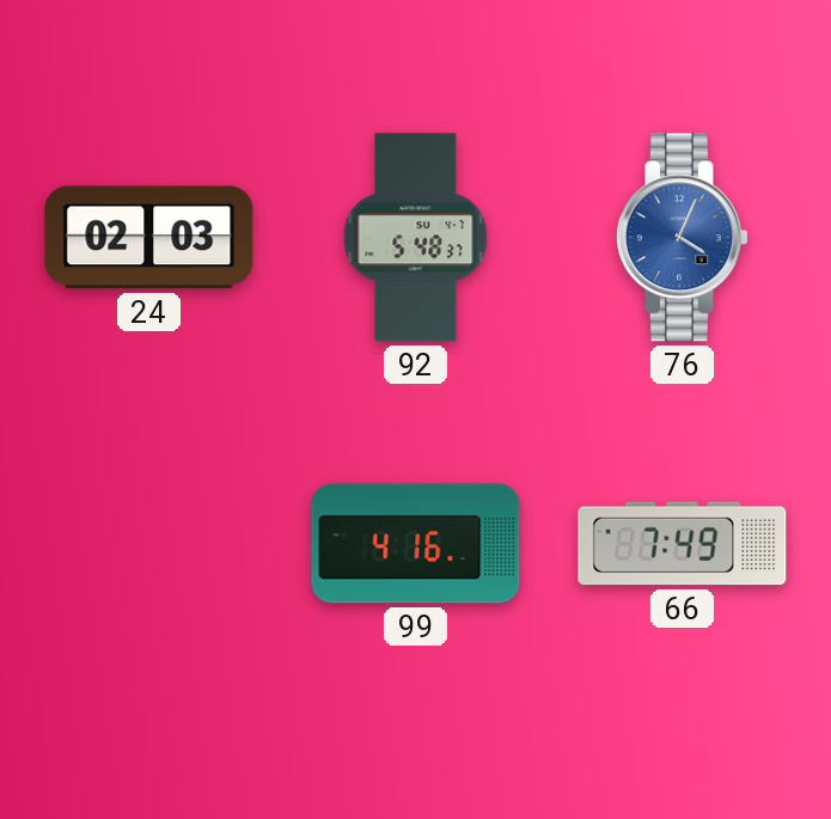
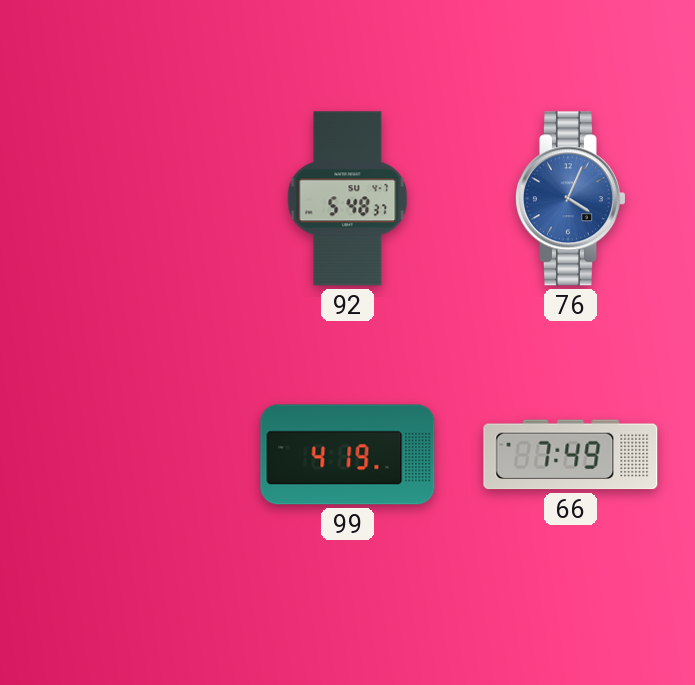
24: 02:03 -> none (149, 238)
99: 4:16 -> 4:19 (348, 455)
